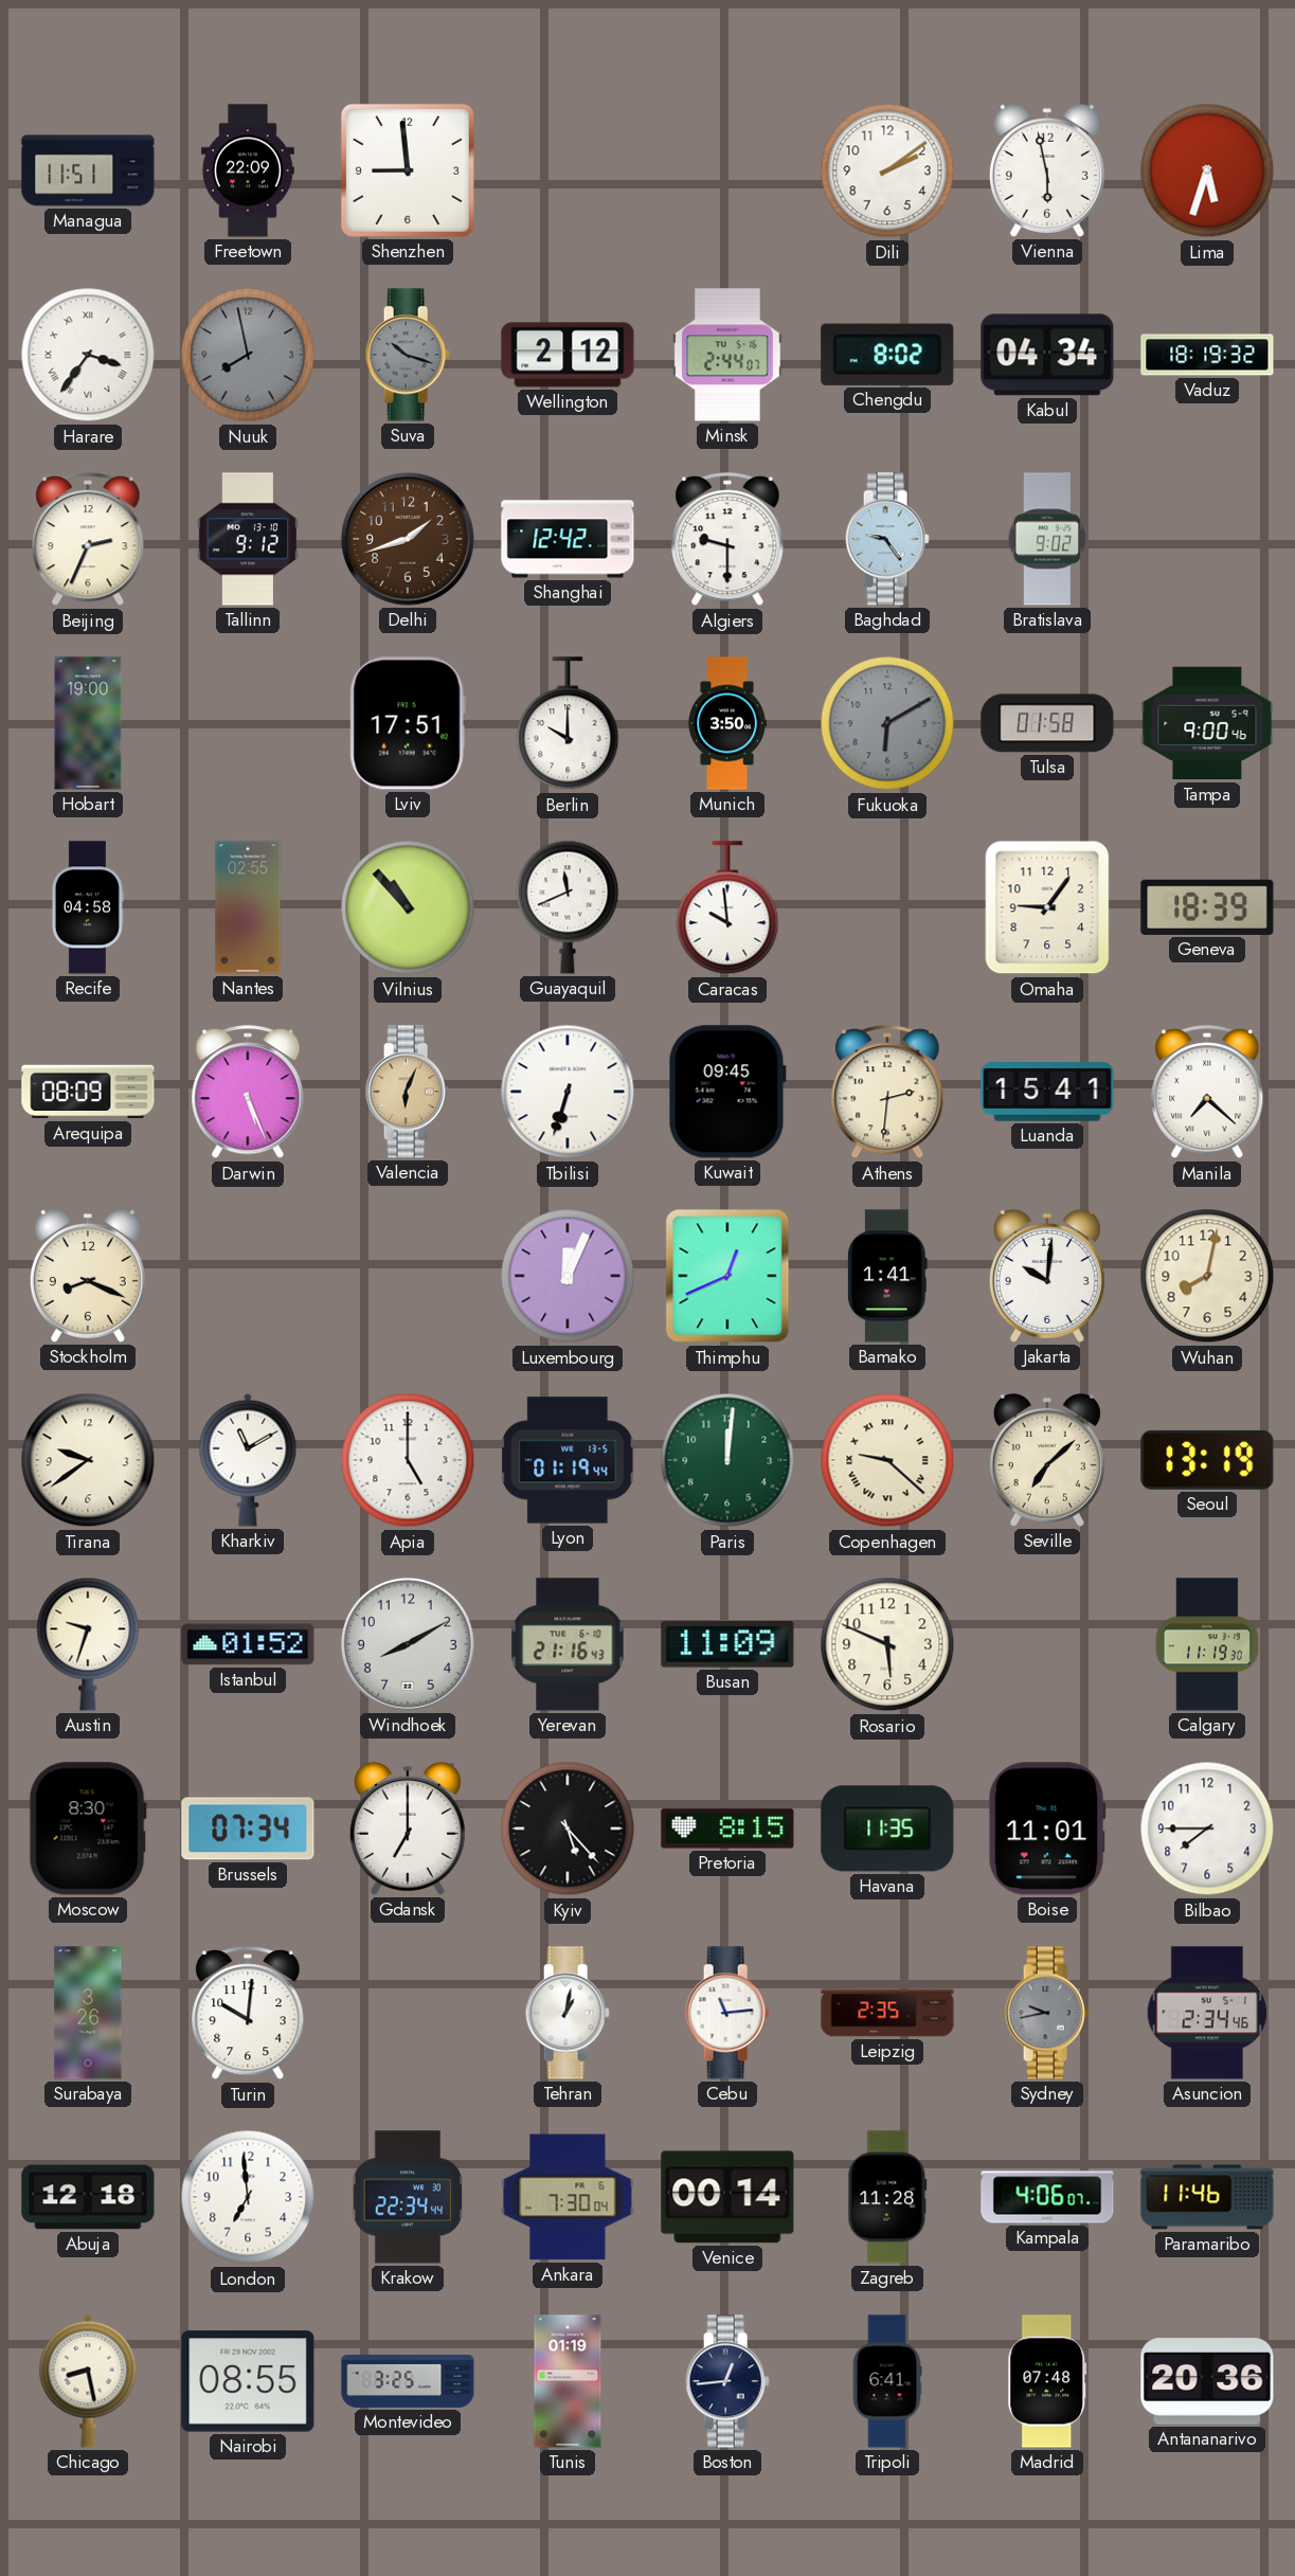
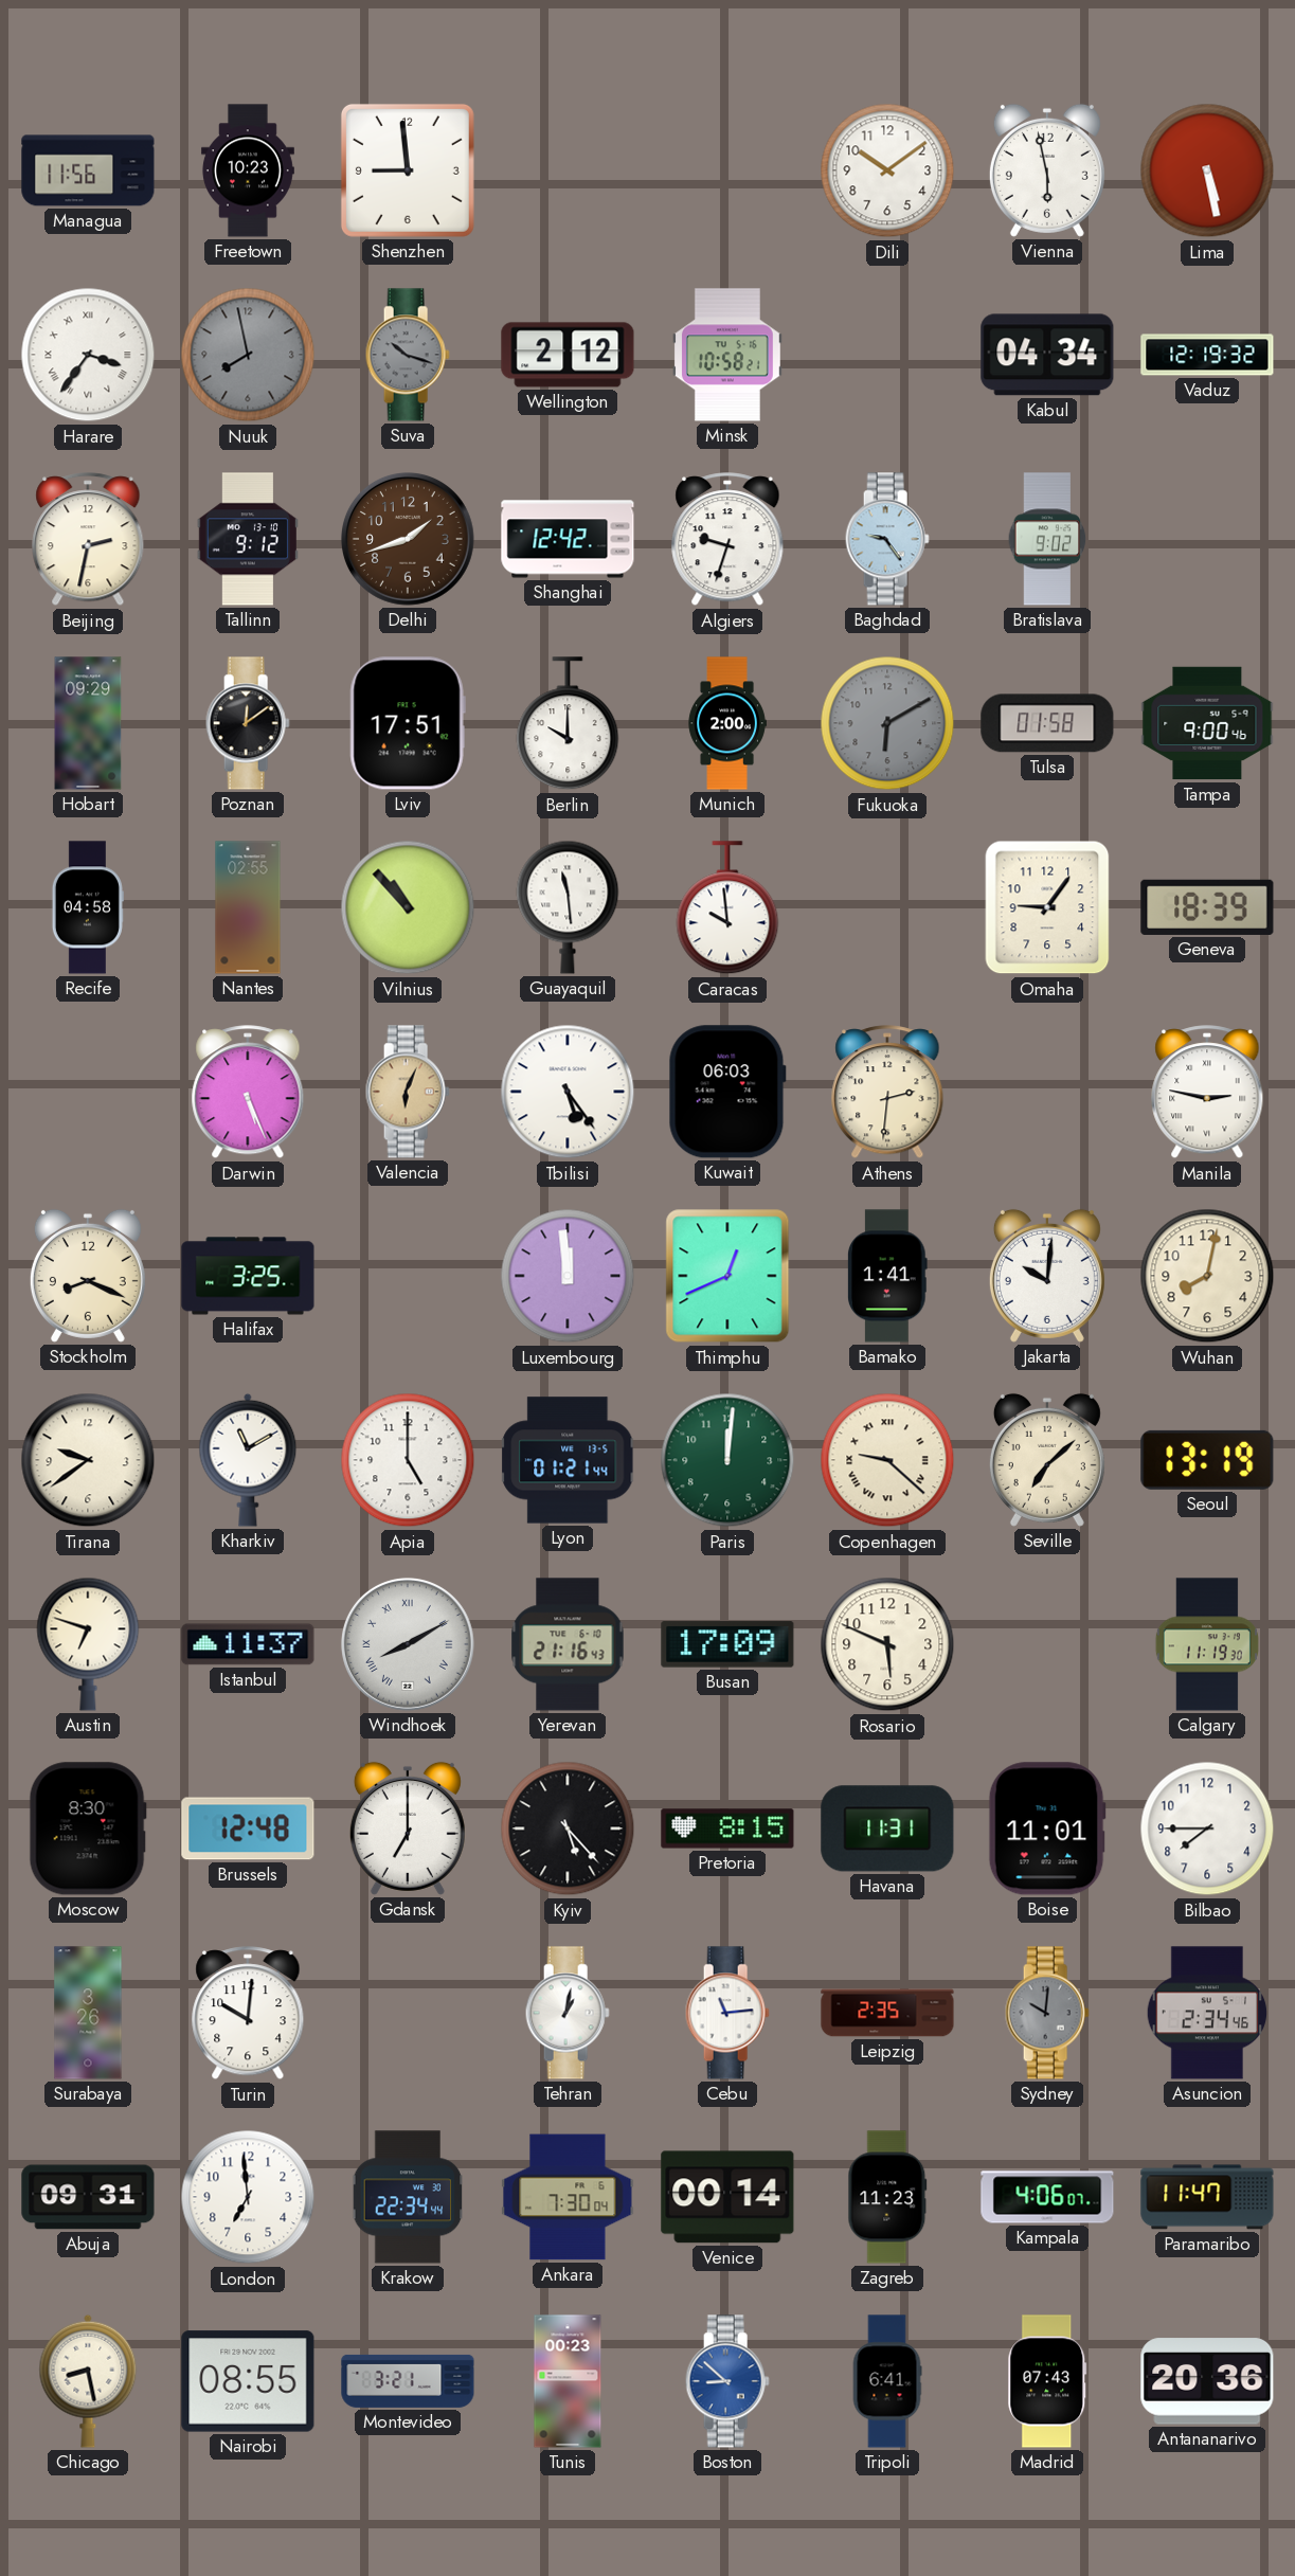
Managua: 11:51 -> 11:56 (88, 170)
Freetown: 22:09 -> 10:23 (248, 170)
Dili: 2:09 -> 10:09 (887, 170)
Lima: 5:33 -> 5:28 (1207, 170)
Minsk: 2:44 -> 10:58 (727, 355)
Chengdu: 8:02 -> none (887, 355)
Vaduz: 18:19 -> 12:19 (1207, 355)
Beijing: 2:34 -> 2:32 (88, 540)
Algiers: 9:30 -> 9:33 (727, 540)
Hobart: 19:00 -> 09:29 (88, 723)
Poznan: none -> 12:09 (248, 723)
Munich: 3:50 -> 2:00 (727, 723)
Guayaquil: 11:41 -> 11:29 (568, 907)
Arequipa: 08:09 -> none (88, 1092)
Tbilisi: 6:33 -> 5:24 (568, 1092)
Kuwait: 09:45 -> 06:03 (727, 1092)
Luanda: 15:41 -> none (1047, 1092)
Manila: 7:22 -> 2:47 (1207, 1093)
Halifax: none -> 3:25 (248, 1276)
Luxembourg: 12:04 -> 11:59 (568, 1276)
Lyon: 01:19 -> 01:21 (569, 1460)
Austin: 9:33 -> 6:48 (88, 1644)
Istanbul: 01:52 -> 11:37 (248, 1644)
Windhoek numerals: Arabic -> Roman (408, 1644)
Busan: 11:09 -> 17:09 (727, 1644)
Brussels: 07:34 -> 12:48 (248, 1829)
Havana: 11:35 -> 11:31 (887, 1829)
Sydney: 9:43 -> 10:01 (1047, 2013)
Abuja: 12:18 -> 09:31 (88, 2197)
Zagreb: 11:28 -> 11:23 (887, 2197)
Paramaribo: 11:46 -> 11:47 (1207, 2197)
Montevideo: 3:25 -> 3:21 (408, 2381)
Tunis: 01:19 -> 00:23 (568, 2381)
Boston: 12:44 -> 8:52 (727, 2381)
Boston dial: navy -> blue (727, 2381)
Madrid: 07:48 -> 07:43 (1047, 2381)
